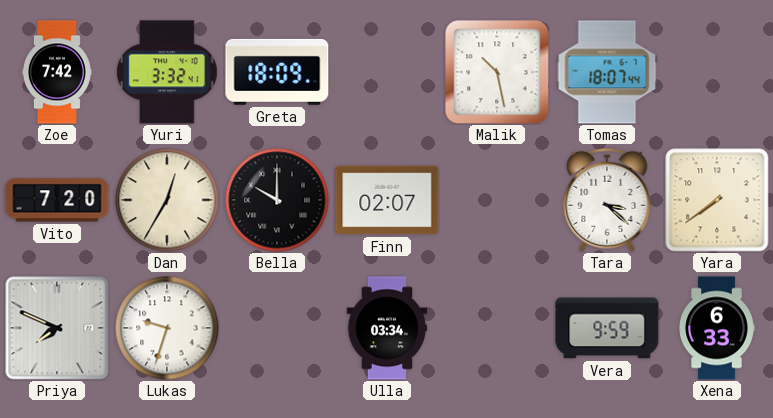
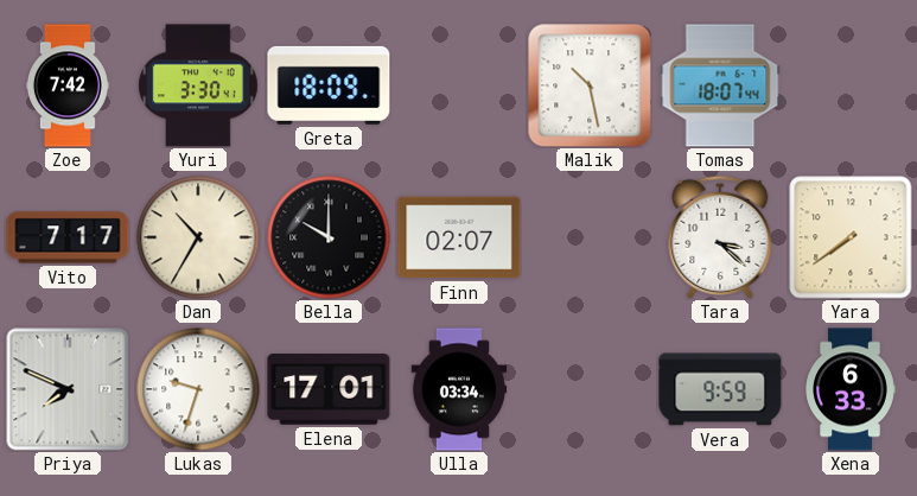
Yuri: 3:32 -> 3:30 (198, 85)
Vito: 7:20 -> 7:17 (68, 237)
Dan: 12:35 -> 10:35 (198, 237)
Elena: none -> 17:01 (329, 390)
